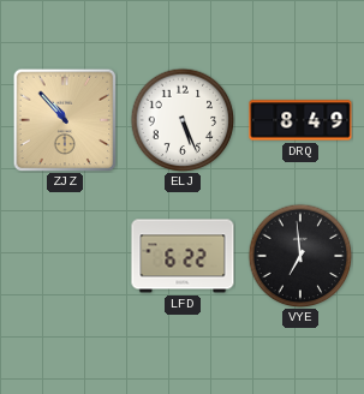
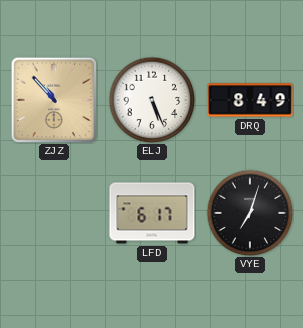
LFD: 6:22 -> 6:17 (152, 213)
VYE: 6:59 -> 7:03 (250, 213)
